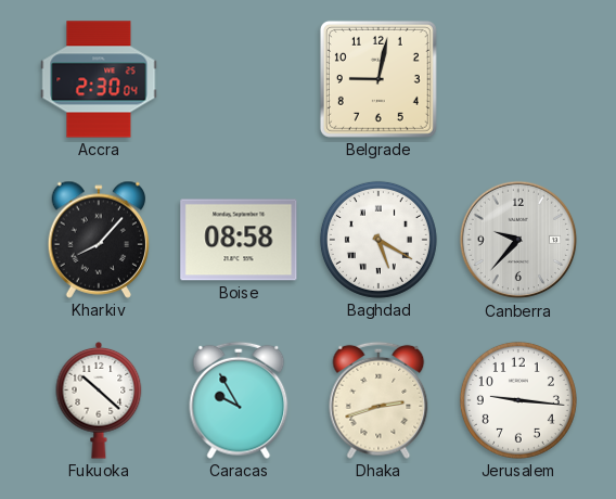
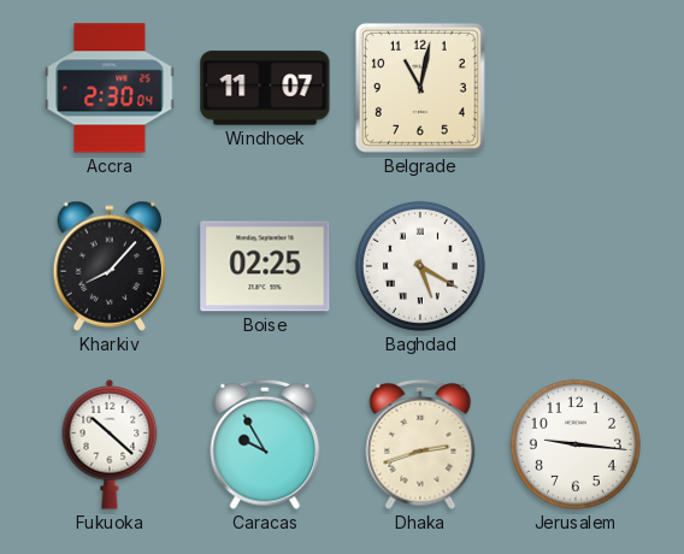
Windhoek: none -> 11:07 (265, 88)
Belgrade: 9:02 -> 11:02 (420, 88)
Boise: 08:58 -> 02:25 (265, 266)
Canberra: 9:37 -> none (518, 240)
